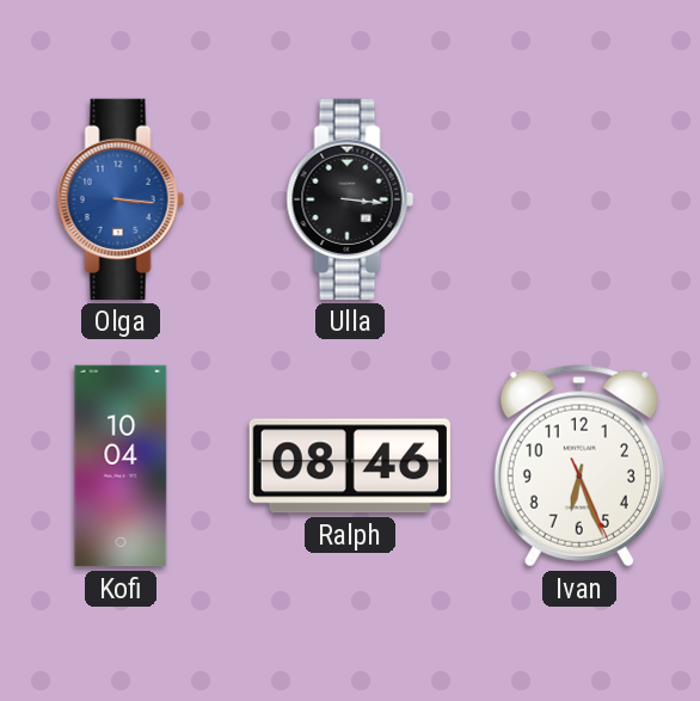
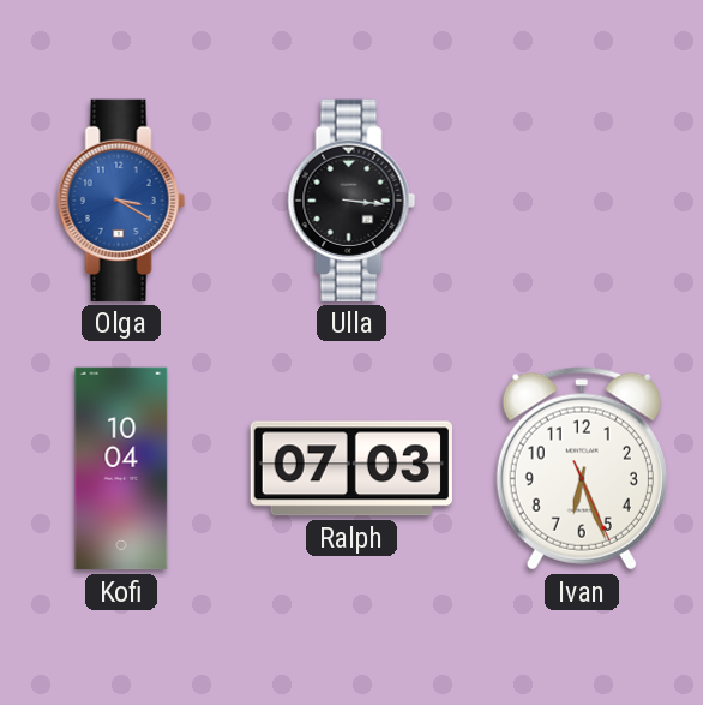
Olga: 3:16 -> 3:20 (121, 201)
Ralph: 08:46 -> 07:03 (351, 468)
